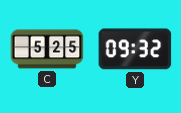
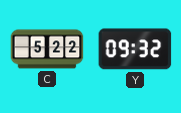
C: 5:25 -> 5:22 (47, 49)
